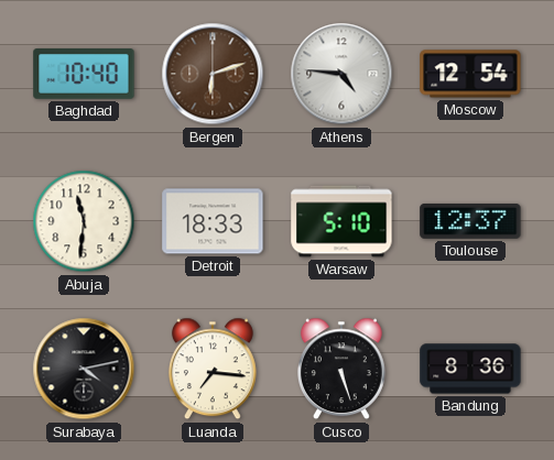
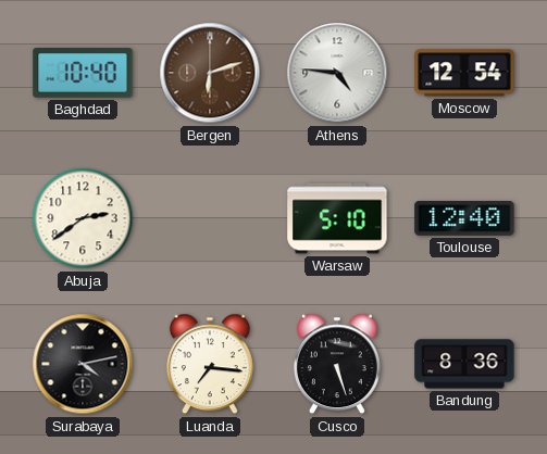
Abuja: 11:31 -> 2:39 (83, 218)
Detroit: 18:33 -> none (213, 221)
Toulouse: 12:37 -> 12:40 (464, 218)
